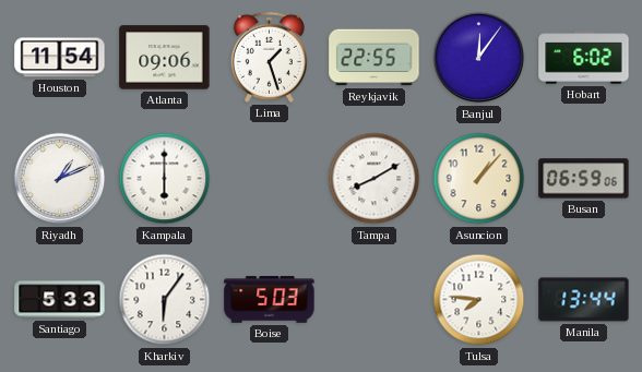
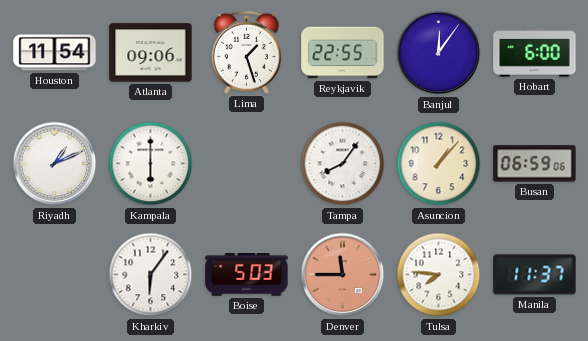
Hobart: 6:02 -> 6:00 (535, 53)
Tampa: 8:10 -> 8:06 (343, 164)
Santiago: 5:33 -> none (60, 300)
Denver: none -> 11:45 (343, 275)
Manila: 13:44 -> 11:37 (535, 275)
